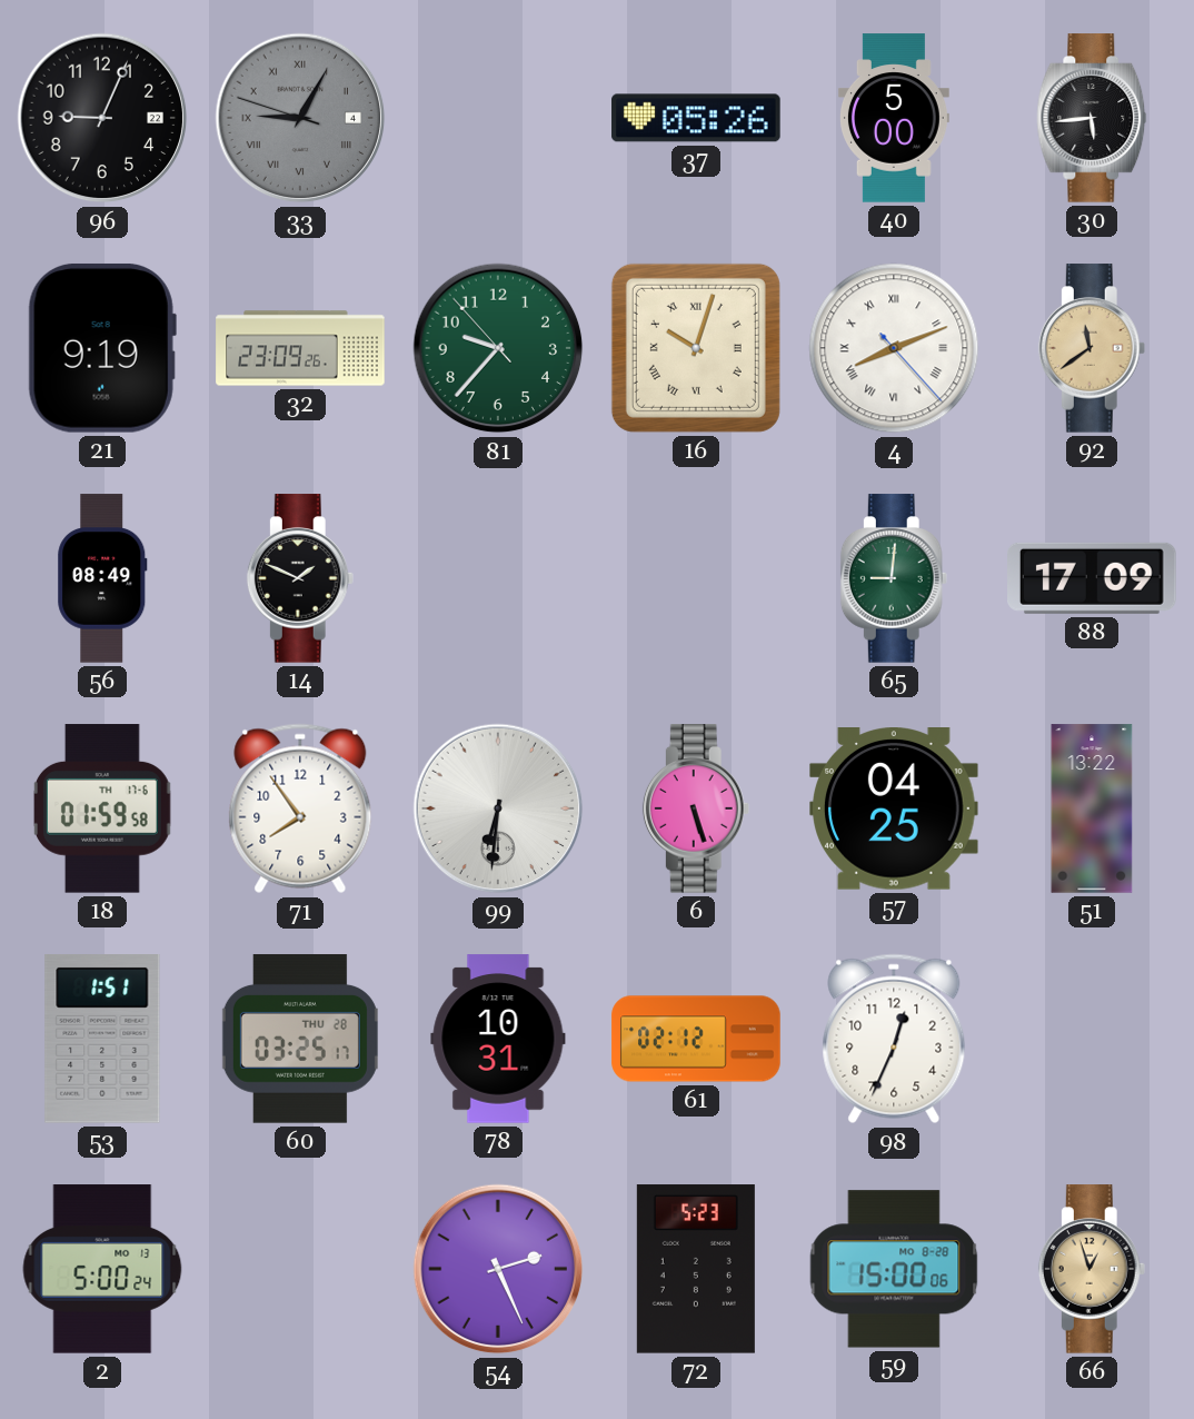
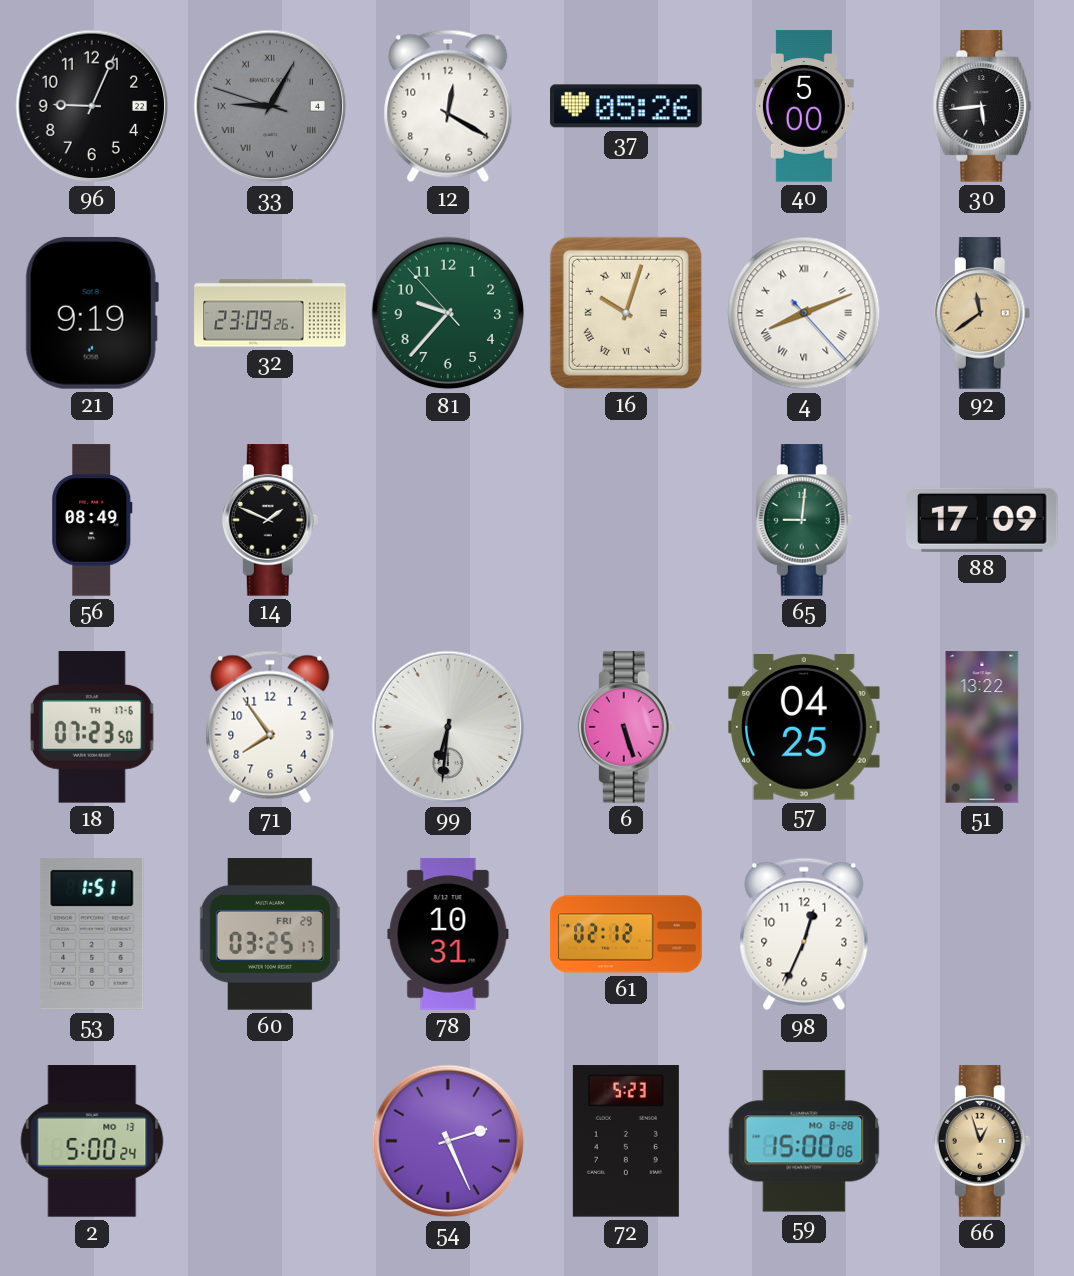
12: none -> 12:20 (448, 106)
18: 01:59 -> 07:23 (92, 727)
60 date: THU 28 -> FRI 29 (270, 934)
